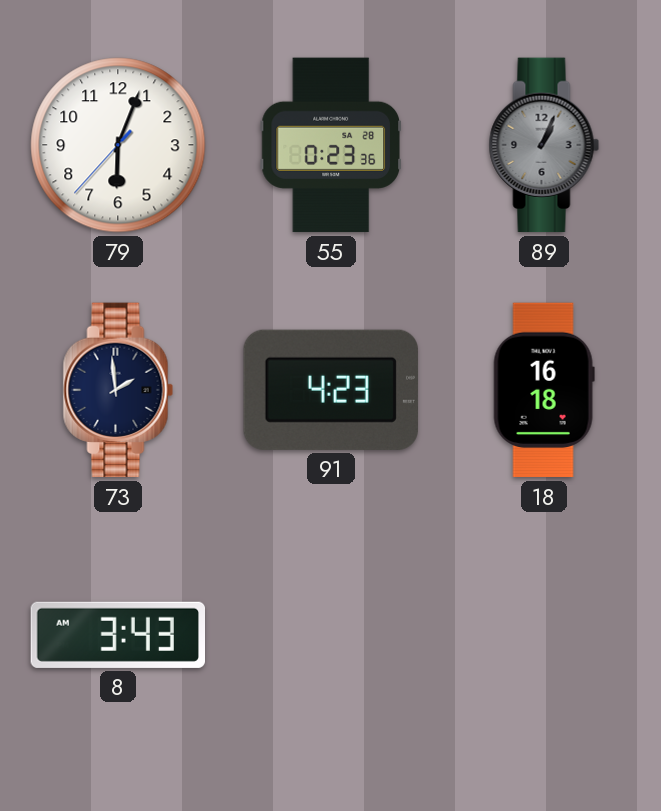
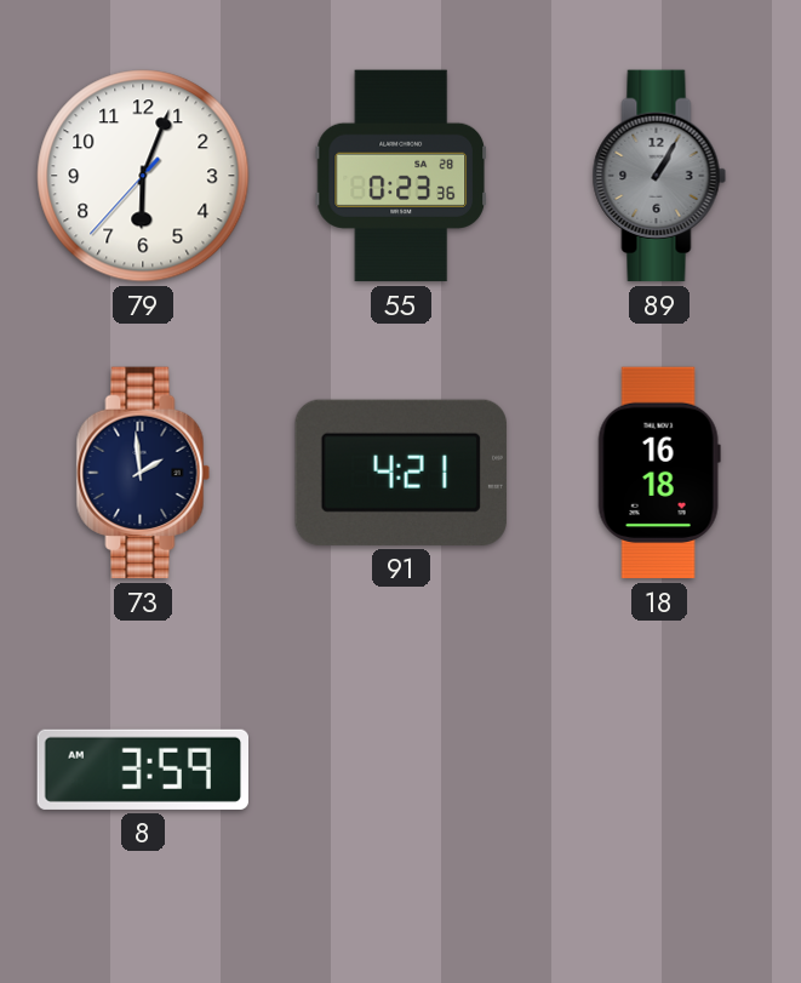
89: 1:04 -> 1:05 (659, 176)
91: 4:23 -> 4:21 (401, 473)
8: 3:43 -> 3:59 (142, 770)
